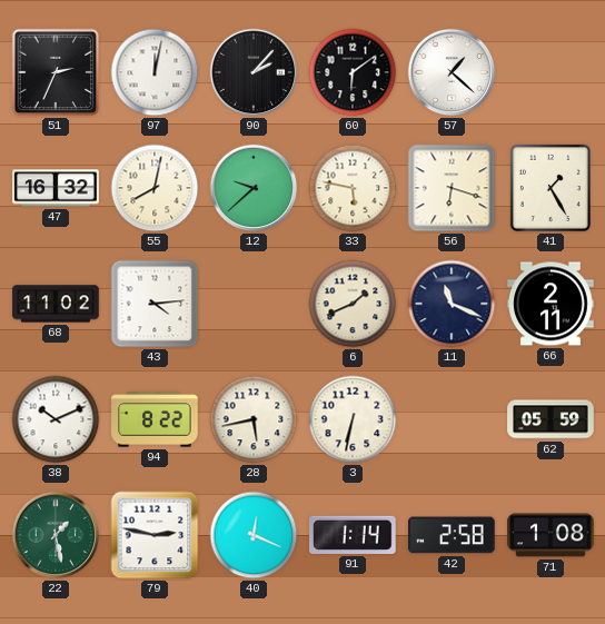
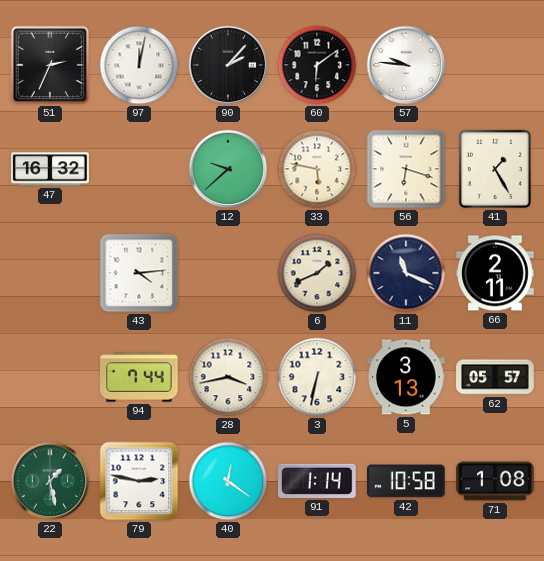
57: 1:22 -> 9:46 (406, 65)
55: 8:02 -> none (155, 188)
68: 11:02 -> none (56, 304)
38: 10:11 -> none (56, 419)
94: 8:22 -> 7:44 (139, 377)
28: 5:43 -> 3:43 (228, 377)
5: none -> 3:13 (406, 377)
62: 05:59 -> 05:57 (495, 377)
40: 12:19 -> 12:21 (228, 481)
42: 2:58 -> 10:58 (406, 481)
